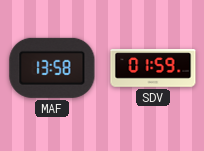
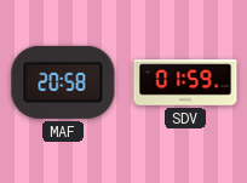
MAF: 13:58 -> 20:58 (63, 82)
